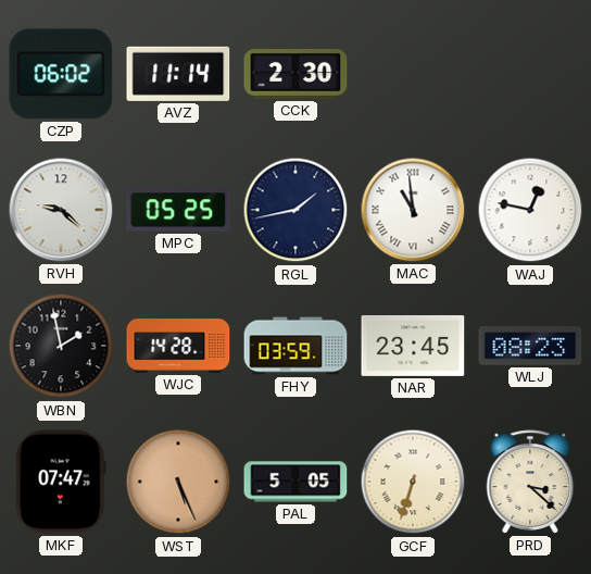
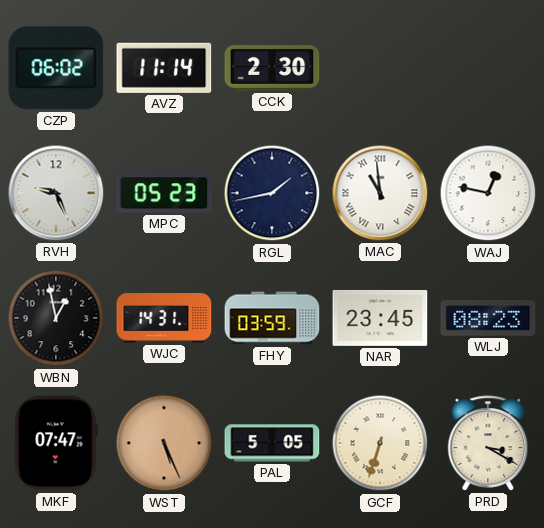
RVH: 9:22 -> 9:26 (56, 193)
MPC: 05:25 -> 05:23 (164, 193)
WBN: 1:58 -> 12:58 (56, 318)
WJC: 14:28 -> 14:31 (164, 318)
PRD: 3:22 -> 3:20 (488, 443)
